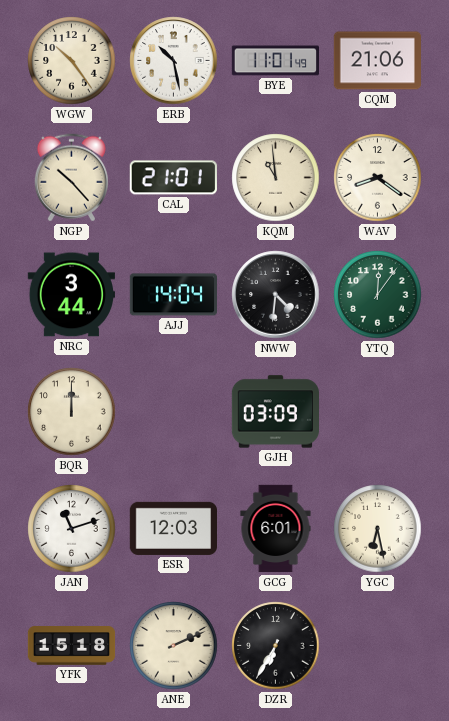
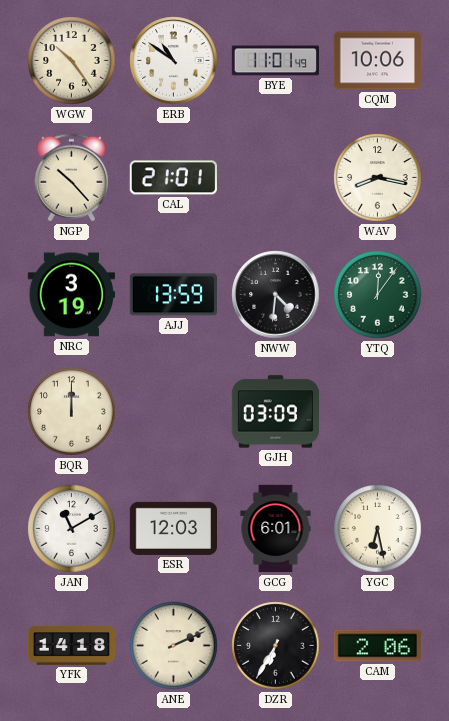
ERB: 10:28 -> 10:51 (174, 61)
CQM: 21:06 -> 10:06 (377, 61)
KQM: 10:59 -> none (276, 178)
WAV: 8:21 -> 8:17 (378, 178)
NRC: 3:44 -> 3:19 (71, 295)
AJJ: 14:04 -> 13:59 (173, 295)
JAN: 11:12 -> 11:10 (72, 529)
YFK: 15:18 -> 14:18 (72, 646)
CAM: none -> 2:06 (377, 646)
